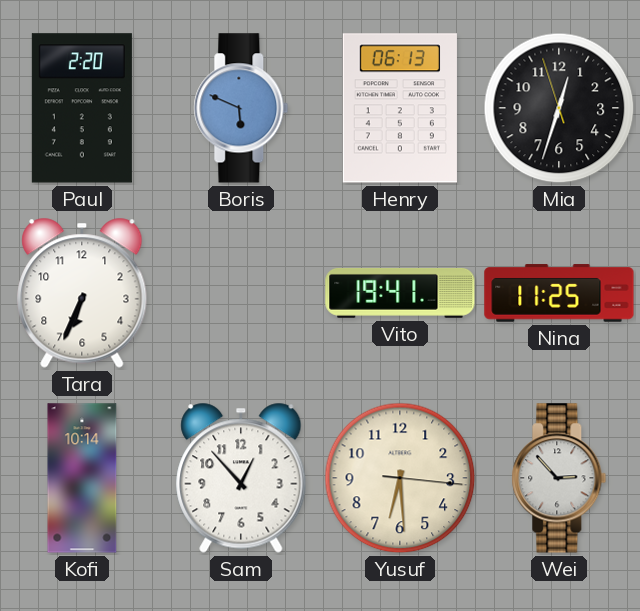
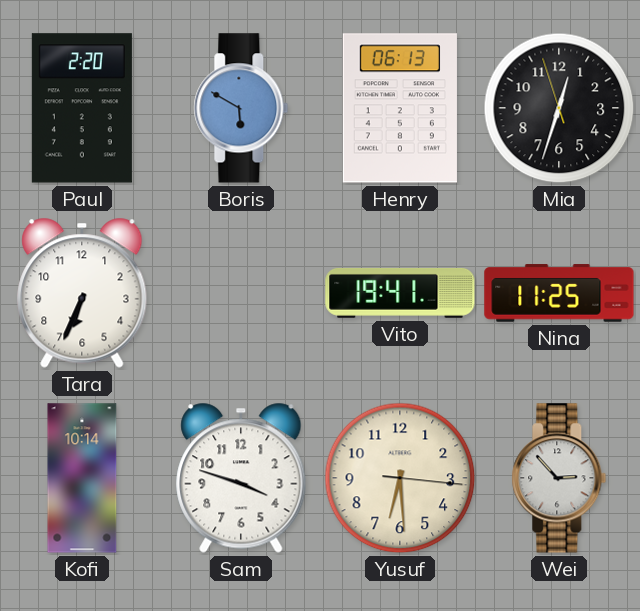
Boris: 5:49 -> 5:50 (241, 108)
Sam: 12:53 -> 3:48 (241, 478)
